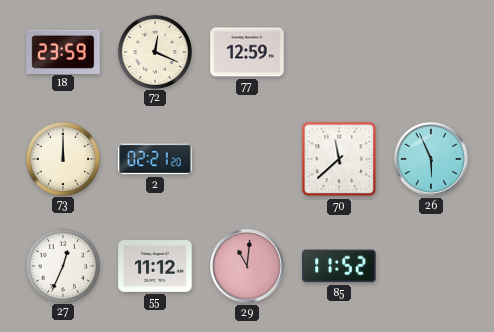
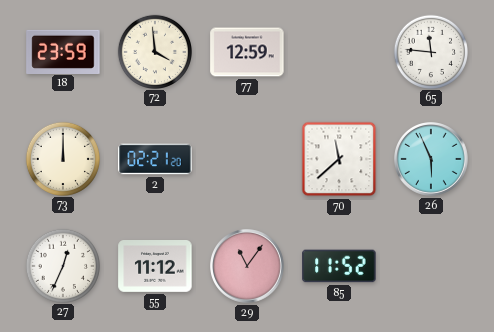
72: 12:19 -> 3:59 (154, 51)
65: none -> 11:46 (430, 51)
29: 11:01 -> 11:06 (247, 266)
